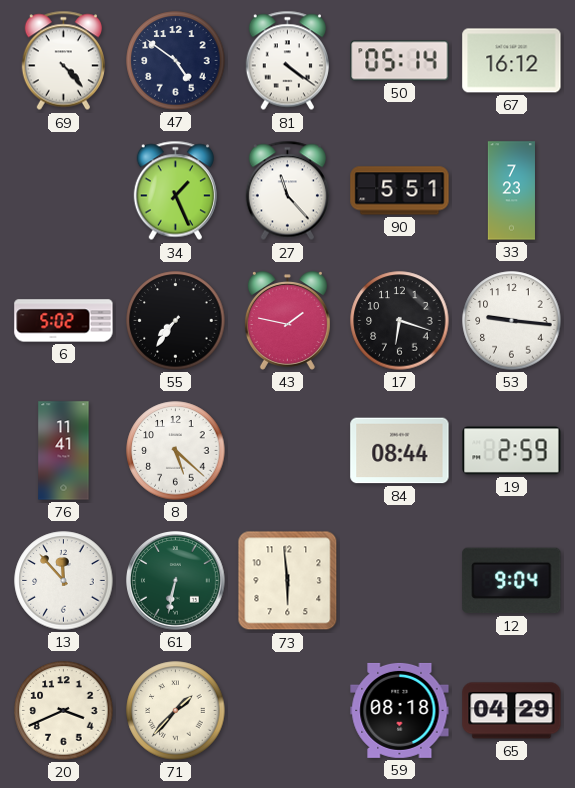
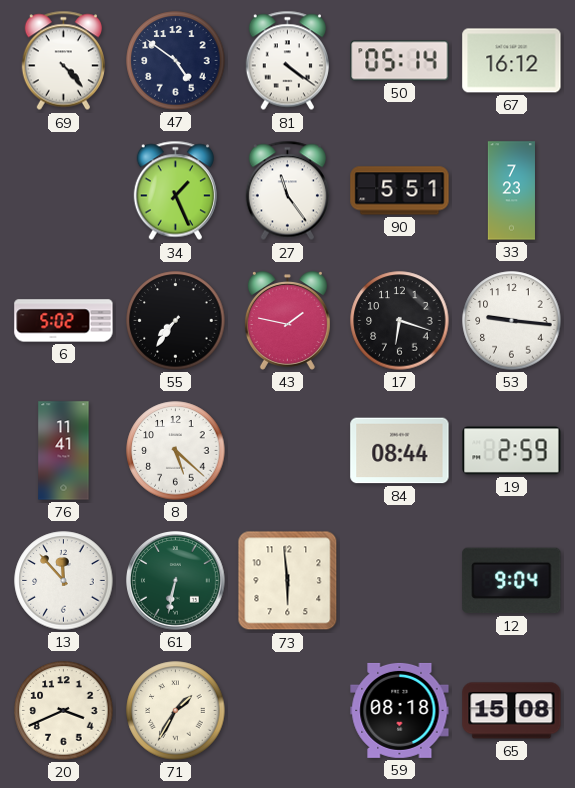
27: 11:23 -> 11:24 (287, 191)
71: 1:37 -> 1:35 (176, 711)
65: 04:29 -> 15:08 (512, 711)
